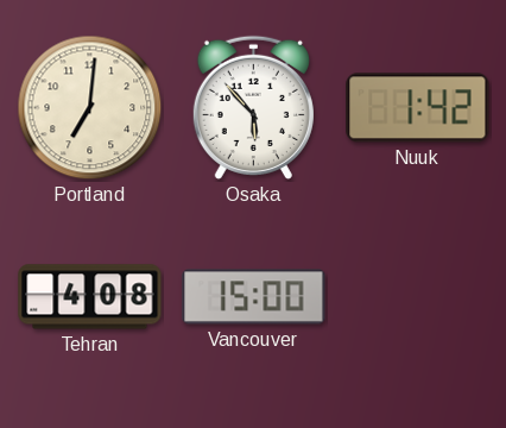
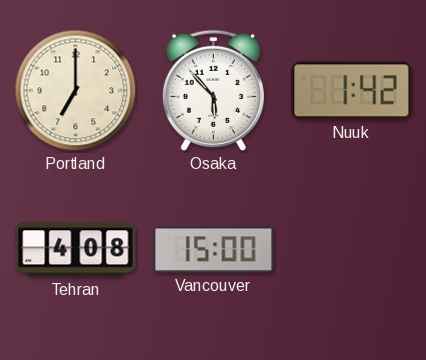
Portland: 7:01 -> 7:00 (76, 91)
